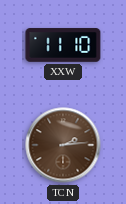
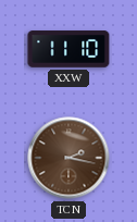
TCN: 2:14 -> 2:17 (68, 158)
